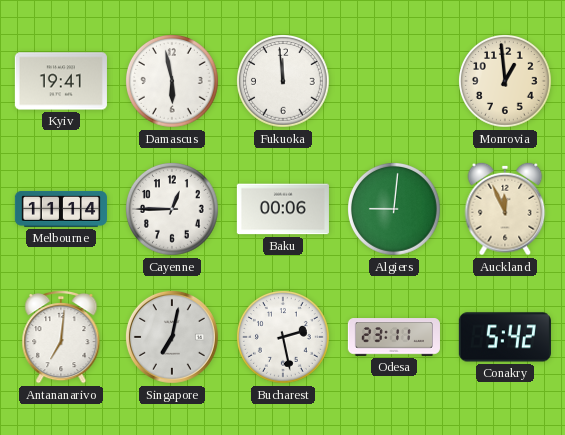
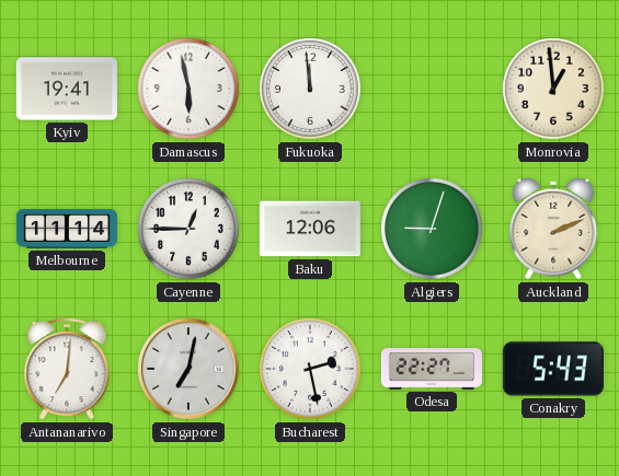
Baku: 00:06 -> 12:06 (310, 229)
Algiers: 9:01 -> 9:03 (433, 230)
Auckland: 11:56 -> 2:11 (553, 229)
Odesa: 23:11 -> 22:27 (432, 369)
Conakry: 5:42 -> 5:43 (553, 369)
